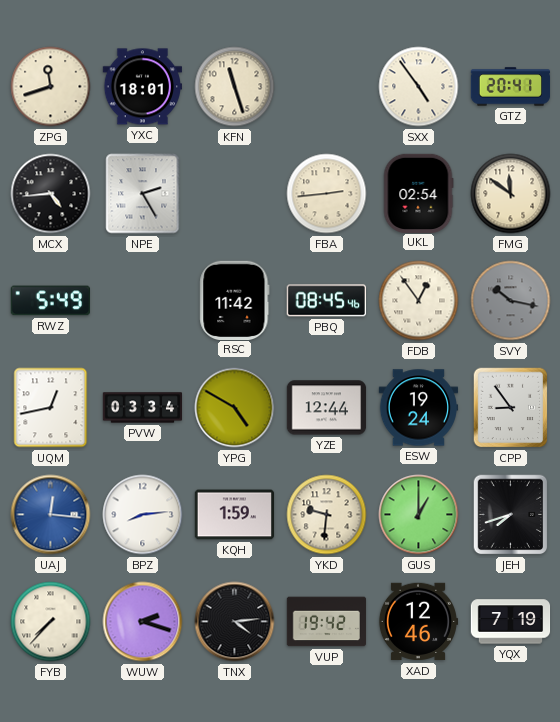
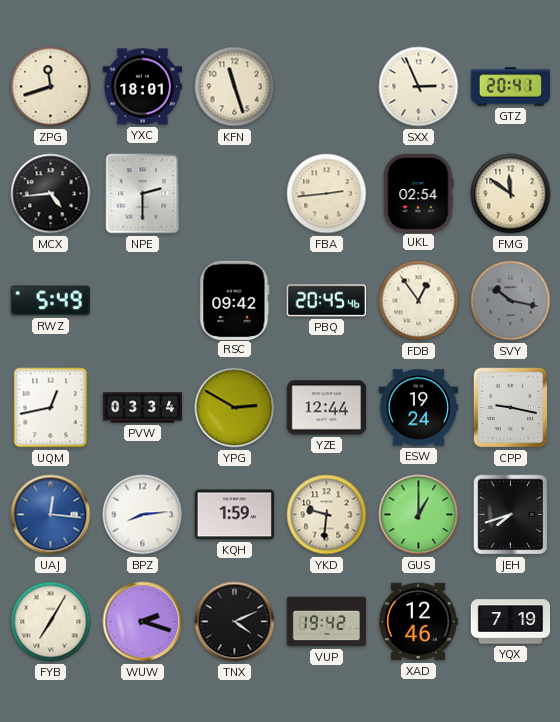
SXX: 4:54 -> 2:56 (419, 87)
NPE: 2:25 -> 2:30 (143, 194)
RSC: 11:42 -> 09:42 (235, 300)
PBQ: 08:45 -> 20:45 (326, 301)
YPG: 4:50 -> 2:50 (235, 408)
CPP: 8:54 -> 9:17 (511, 408)
FYB: 7:37 -> 7:05 (51, 622)
TNX: 4:14 -> 4:11 (235, 622)
